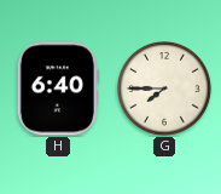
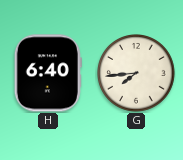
G: 7:45 -> 7:44 (137, 74)
